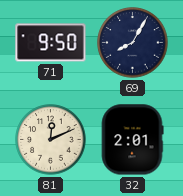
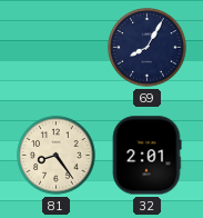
71: 9:50 -> none (51, 43)
81: 12:11 -> 8:24 (57, 156)
